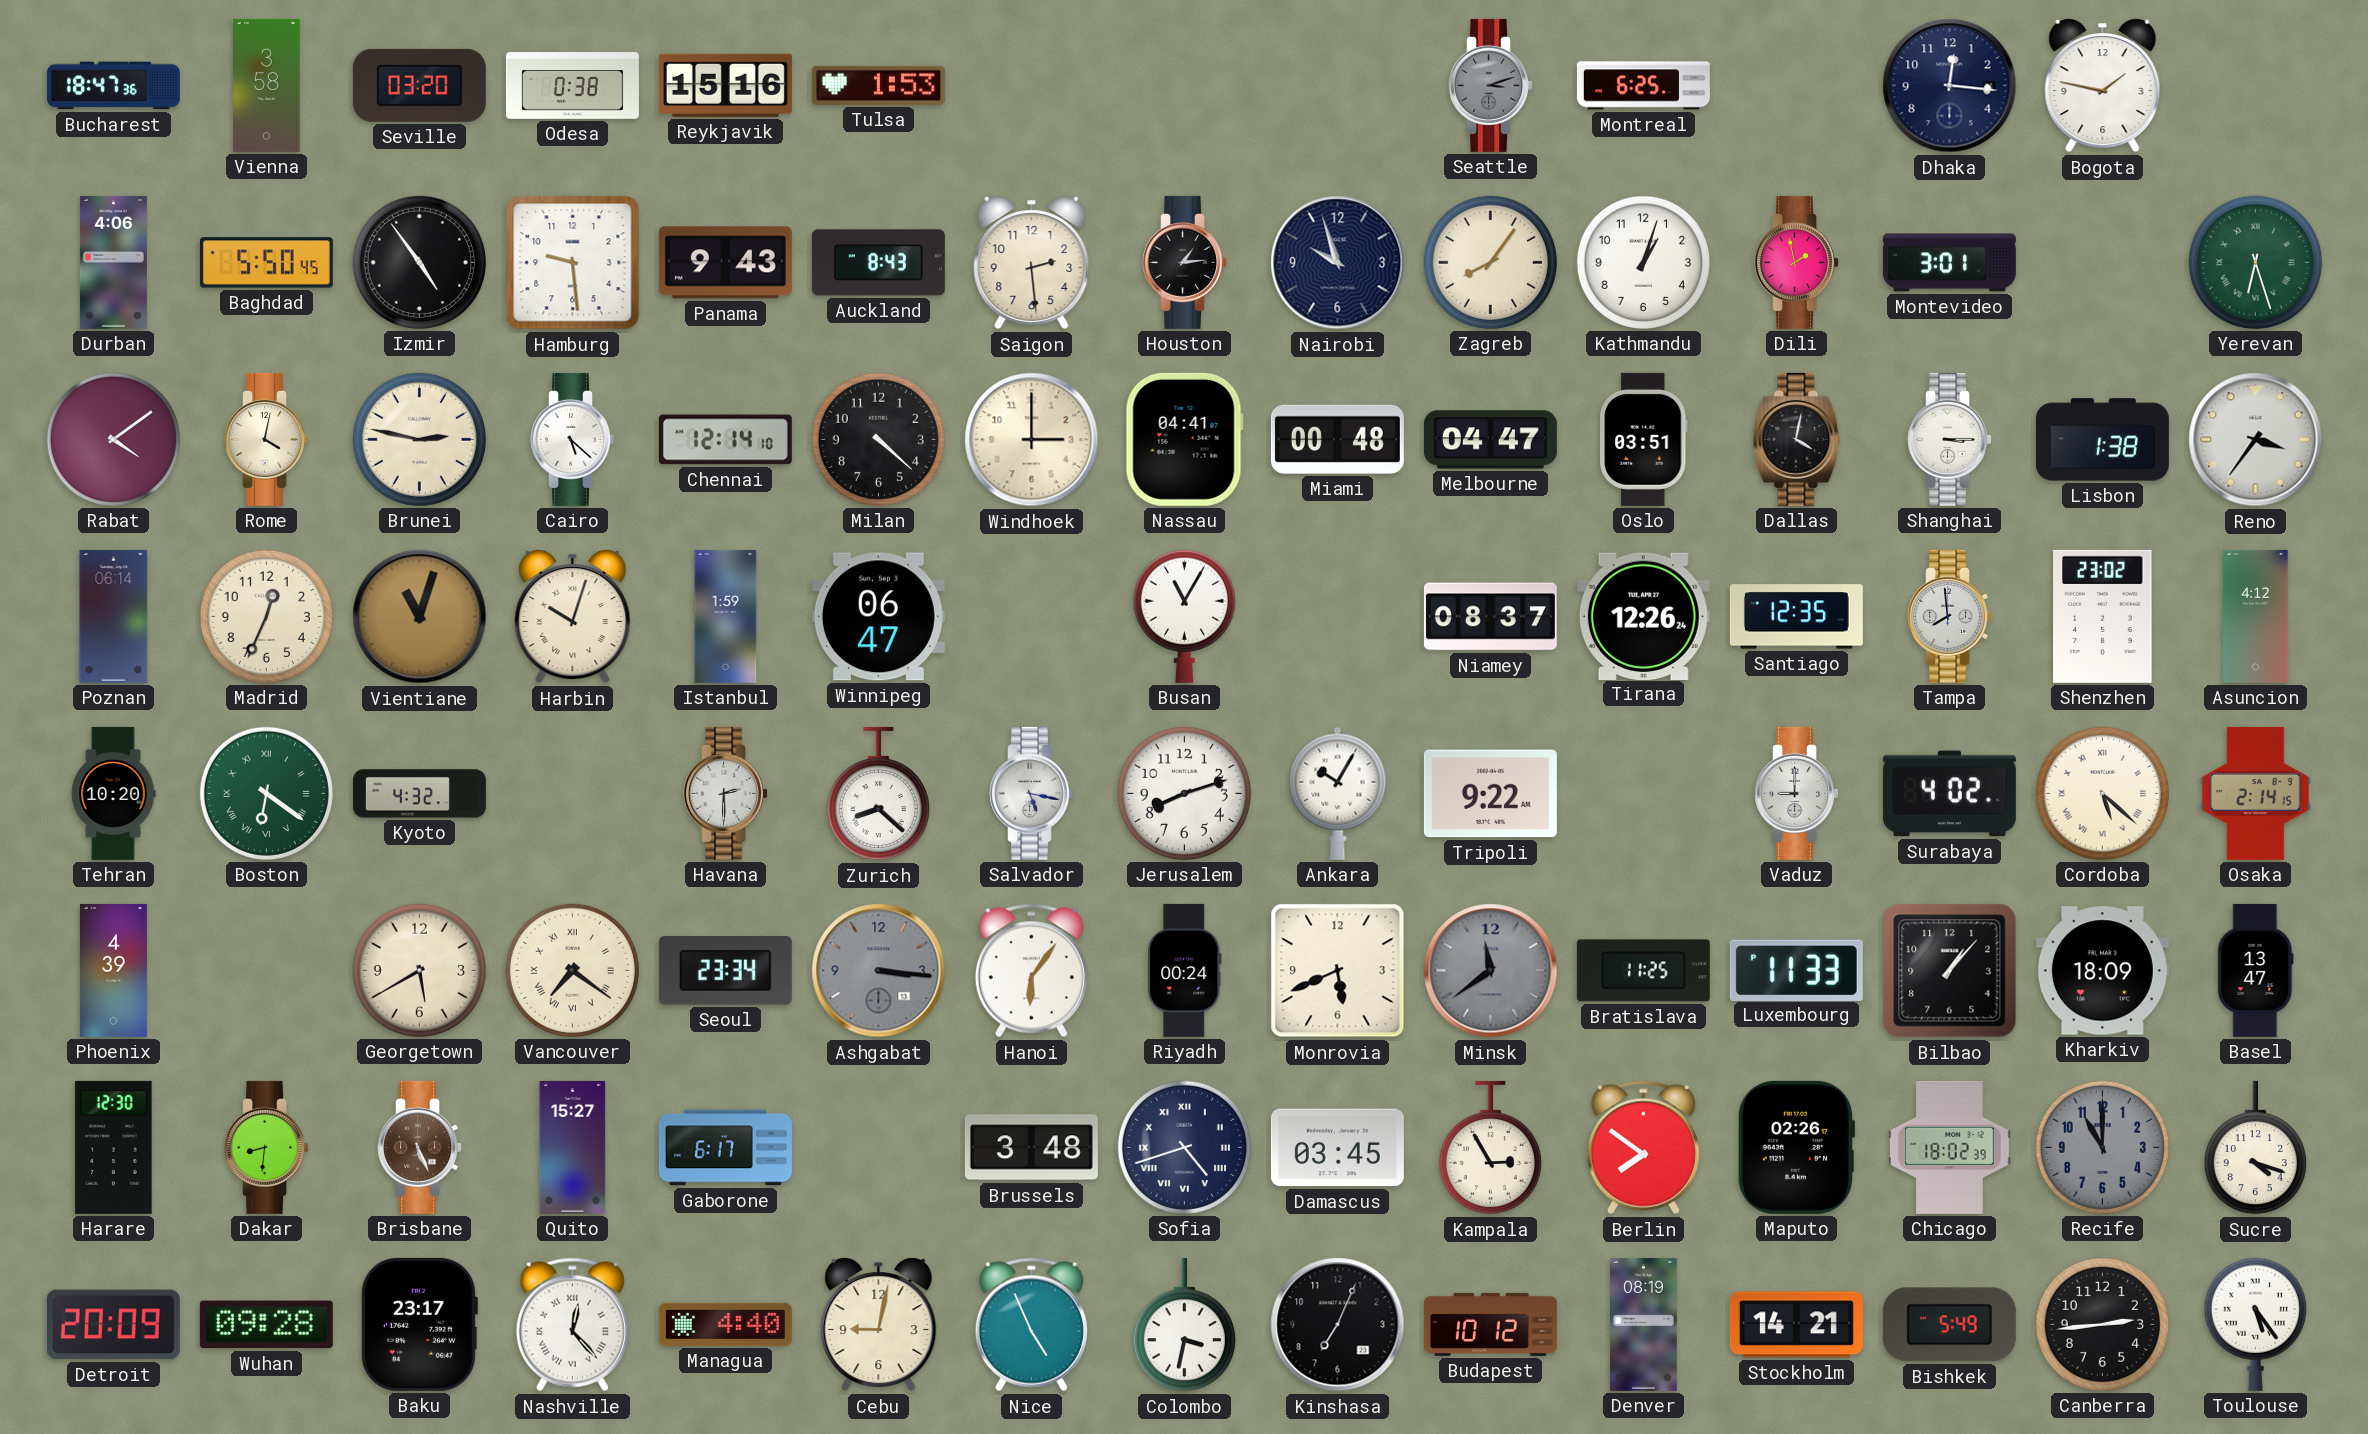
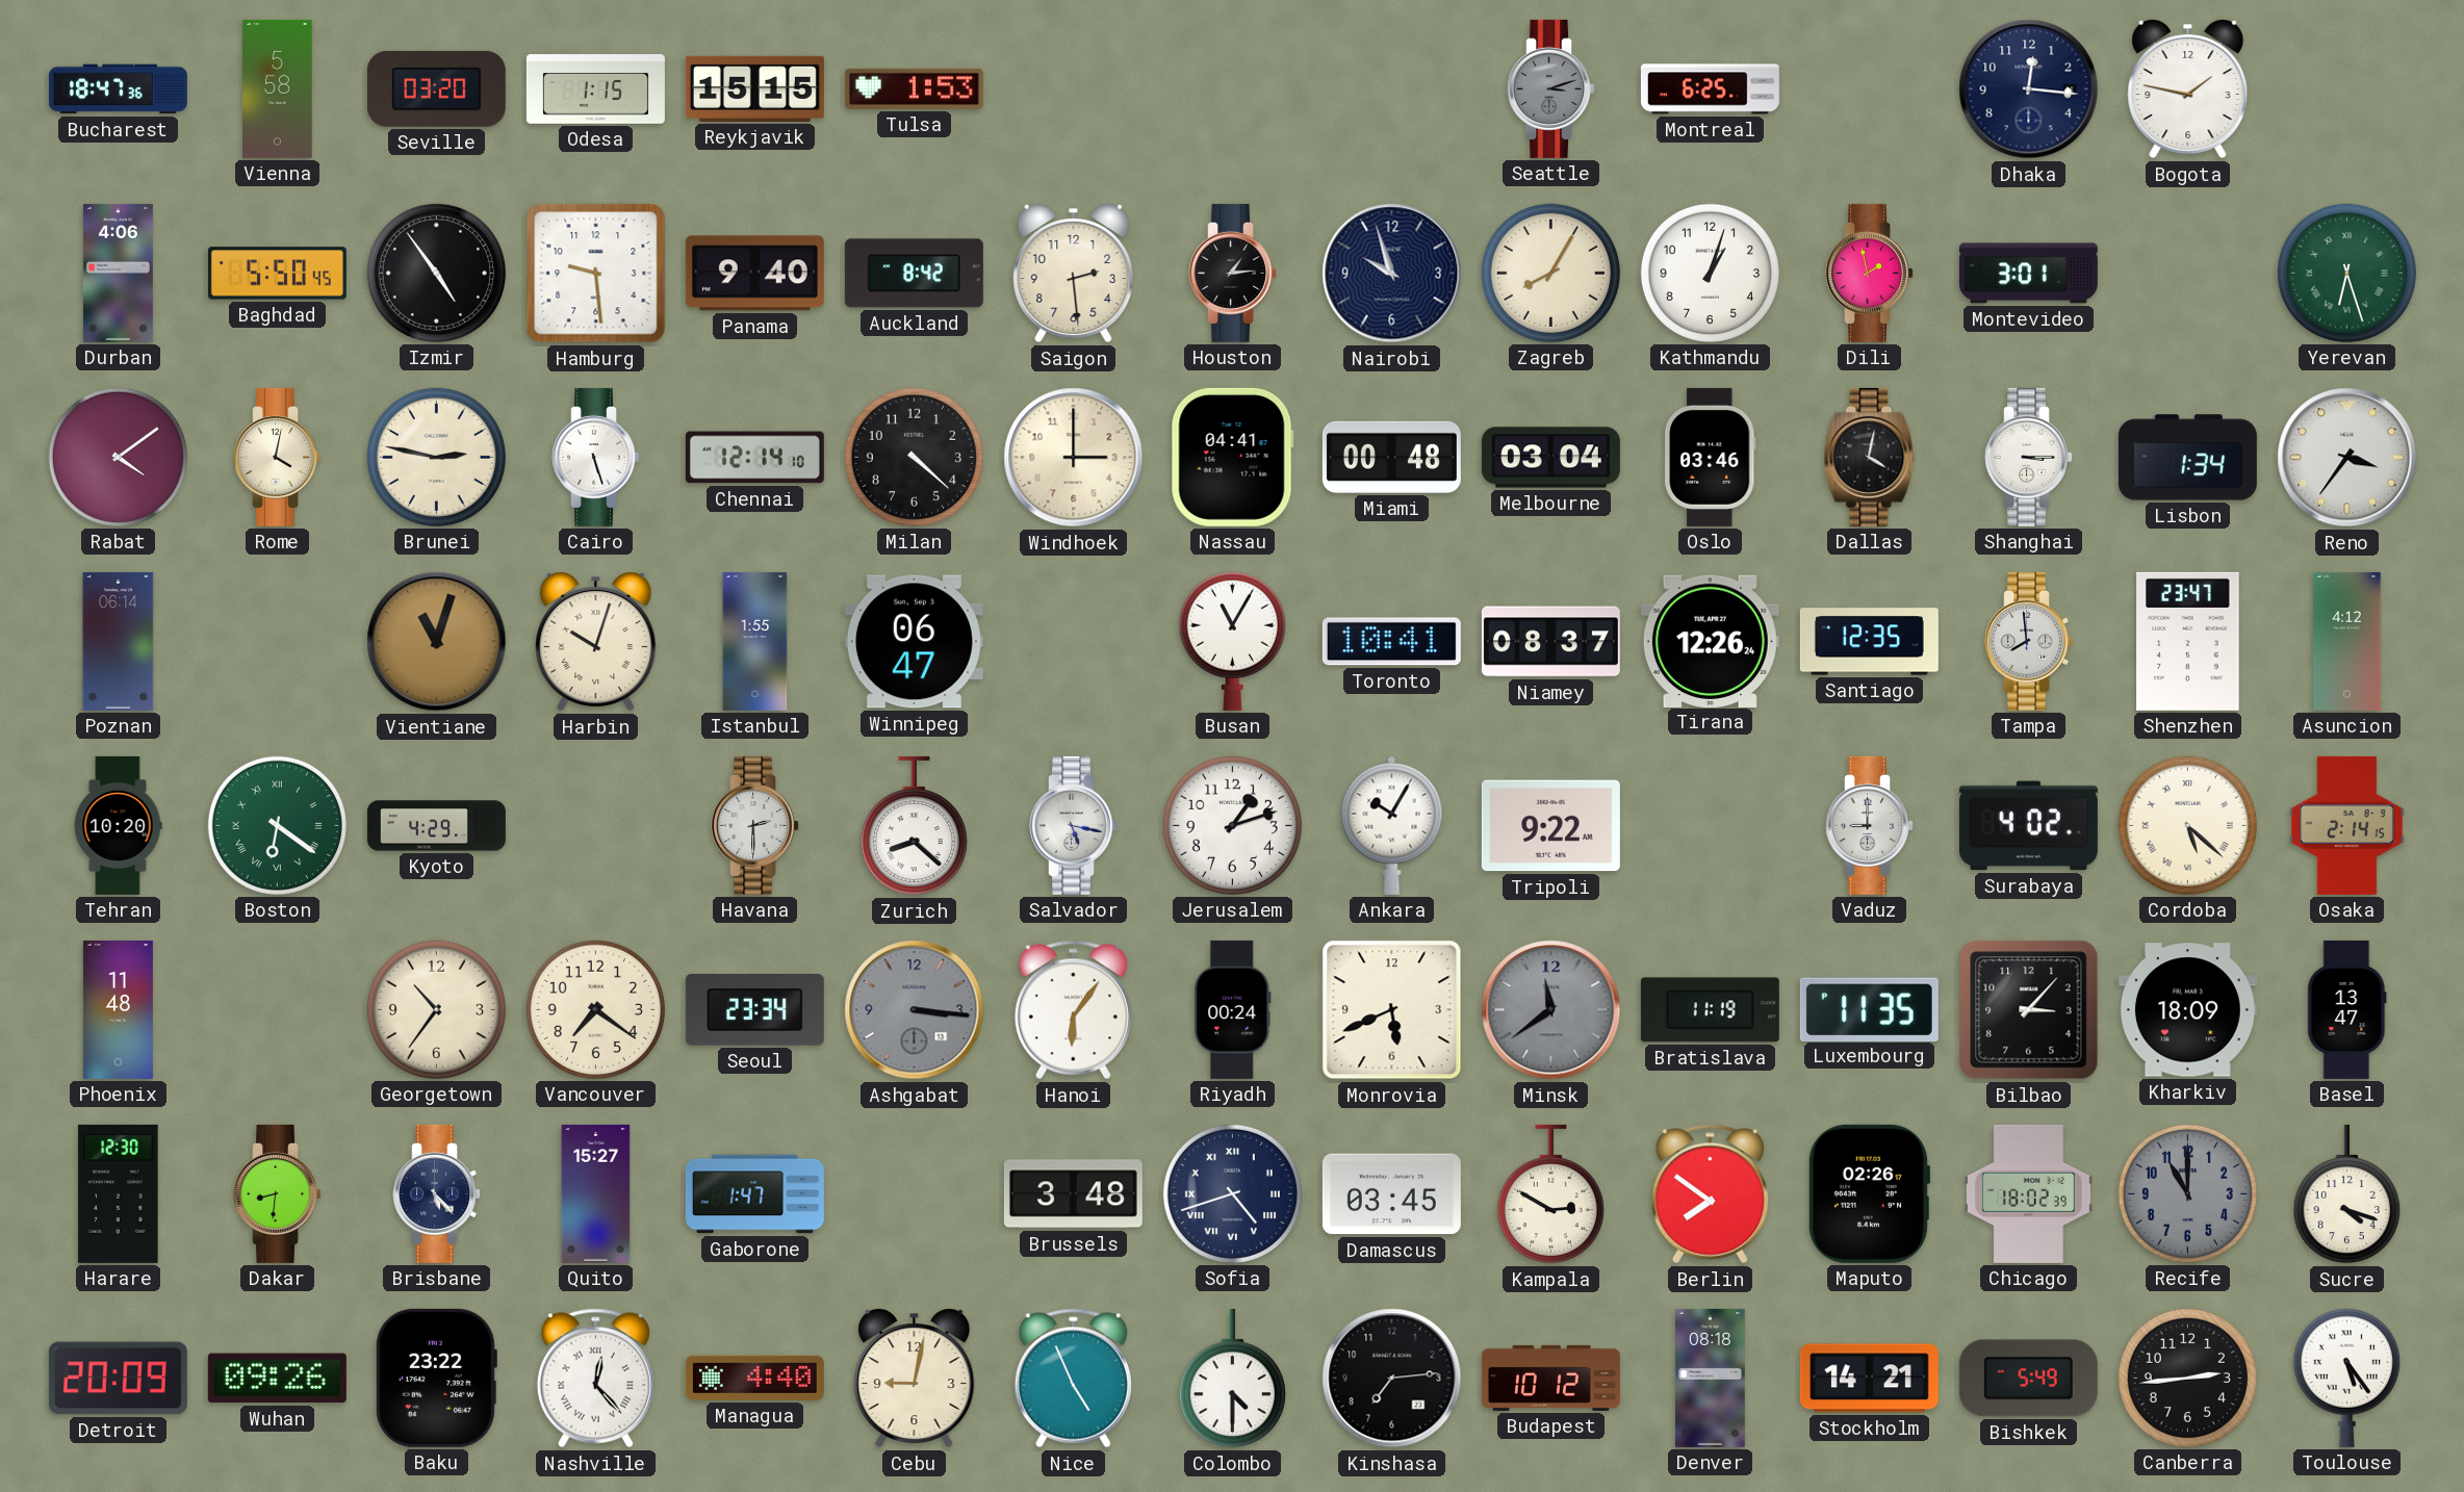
Vienna: 3:58 -> 5:58 (278, 88)
Odesa: 0:38 -> 1:15 (595, 89)
Reykjavik: 15:16 -> 15:15 (754, 88)
Panama: 9:43 -> 9:40 (754, 274)
Auckland: 8:43 -> 8:42 (914, 274)
Zagreb: 8:06 -> 8:05 (1550, 273)
Cairo: 5:22 -> 5:27 (596, 457)
Melbourne: 04:47 -> 03:04 (1550, 458)
Oslo: 03:51 -> 03:46 (1711, 457)
Lisbon: 1:38 -> 1:34 (2187, 458)
Madrid: 12:34 -> none (266, 616)
Istanbul: 1:59 -> 1:55 (755, 641)
Toronto: none -> 10:41 (1391, 642)
Shenzhen: 23:02 -> 23:47 (2188, 641)
Kyoto: 4:32 -> 4:29 (436, 826)
Jerusalem: 8:12 -> 1:12 (1232, 825)
Phoenix: 4:39 -> 11:48 (118, 1009)
Georgetown: 5:40 -> 10:36 (436, 1009)
Vancouver numerals: Roman -> Arabic (595, 1009)
Bratislava: 11:25 -> 11:19 (1710, 1010)
Luxembourg: 11:33 -> 11:35 (1869, 1009)
Bilbao: 1:07 -> 3:07 (2029, 1010)
Brisbane: 5:26 -> 5:23 (437, 1193)
Brisbane dial: brown -> navy (437, 1193)
Gaborone: 6:17 -> 1:47 (754, 1194)
Kampala: 2:55 -> 2:50 (1550, 1194)
Wuhan: 09:28 -> 09:26 (277, 1379)
Baku: 23:17 -> 23:22 (436, 1378)
Colombo: 3:32 -> 4:30 (1232, 1379)
Kinshasa: 7:04 -> 7:14 (1392, 1379)
Denver: 08:19 -> 08:18 (1711, 1378)
